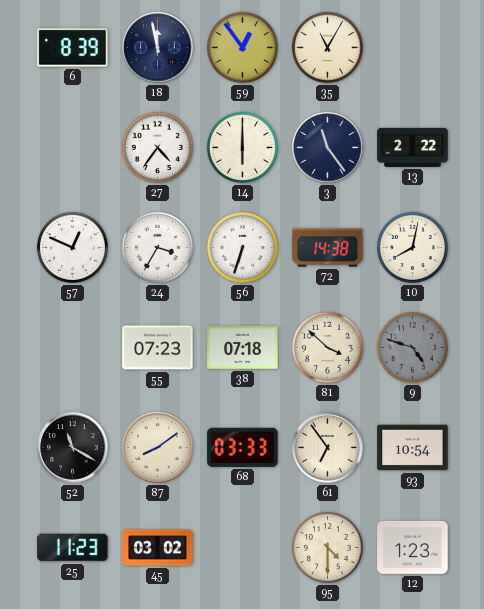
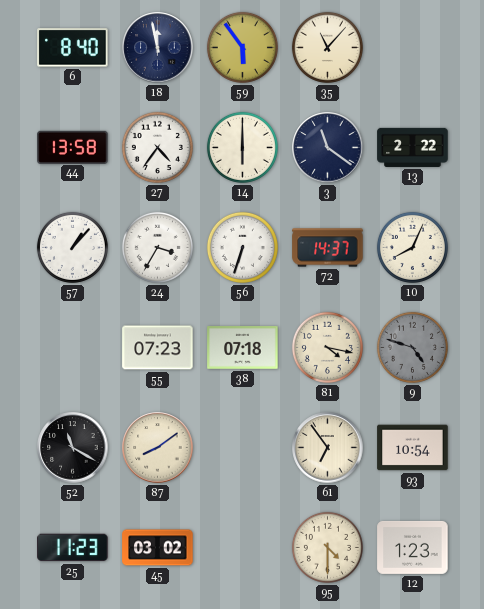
6: 8:39 -> 8:40 (73, 48)
59: 12:54 -> 5:54 (242, 47)
35: 11:05 -> 11:07 (327, 47)
44: none -> 13:58 (73, 147)
3: 11:24 -> 11:21 (328, 148)
57: 12:49 -> 1:07 (72, 247)
72: 14:38 -> 14:37 (328, 248)
10: 8:02 -> 8:04 (412, 247)
81: 3:52 -> 4:17 (327, 347)
68: 03:33 -> none (243, 447)
